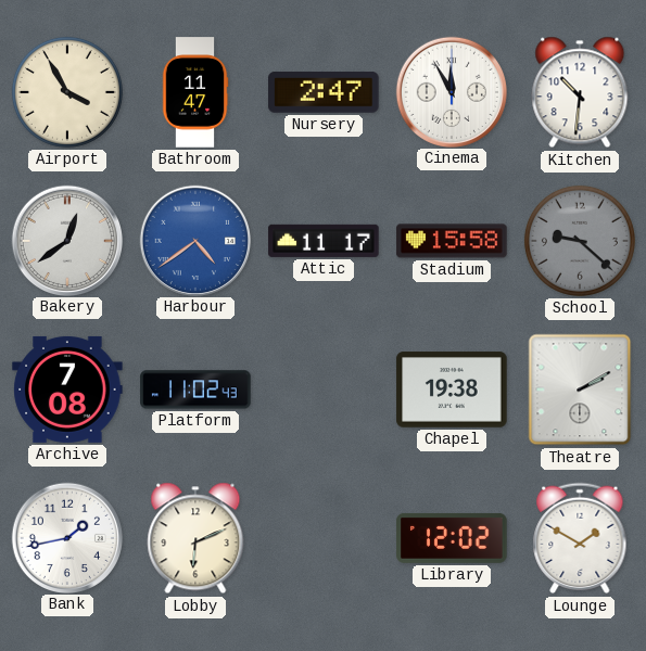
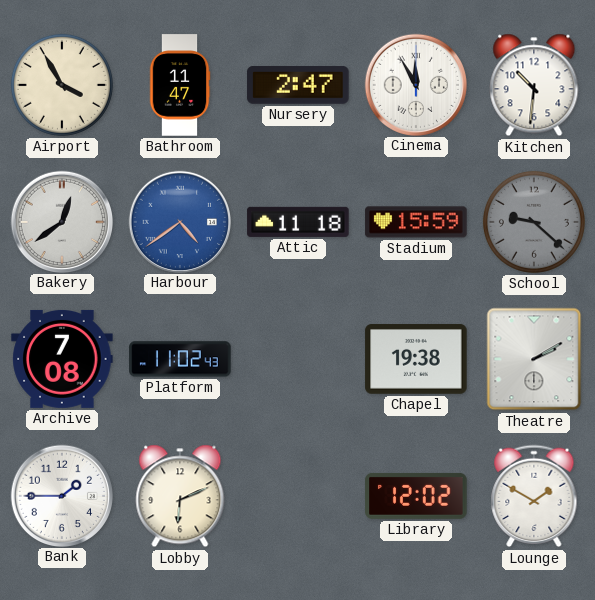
Attic: 11:17 -> 11:18 (298, 222)
Stadium: 15:58 -> 15:59 (416, 222)
Bank: 1:43 -> 1:45 (61, 495)
